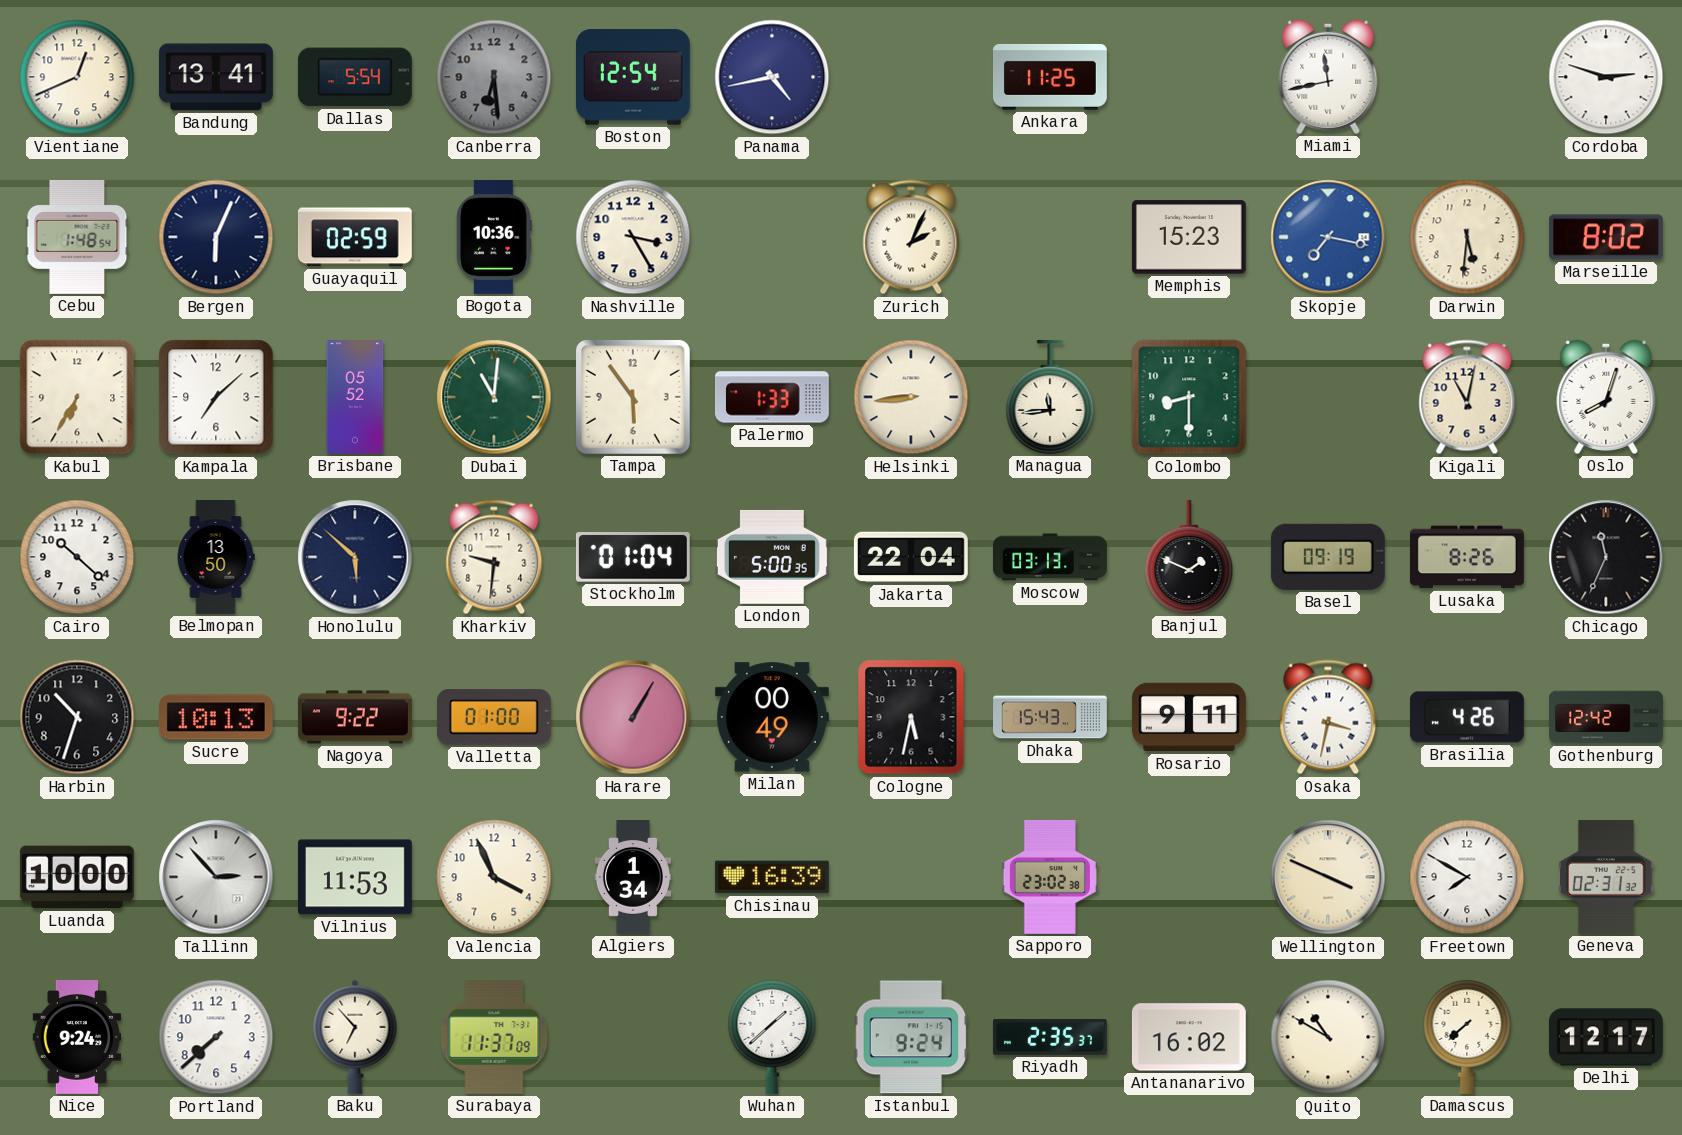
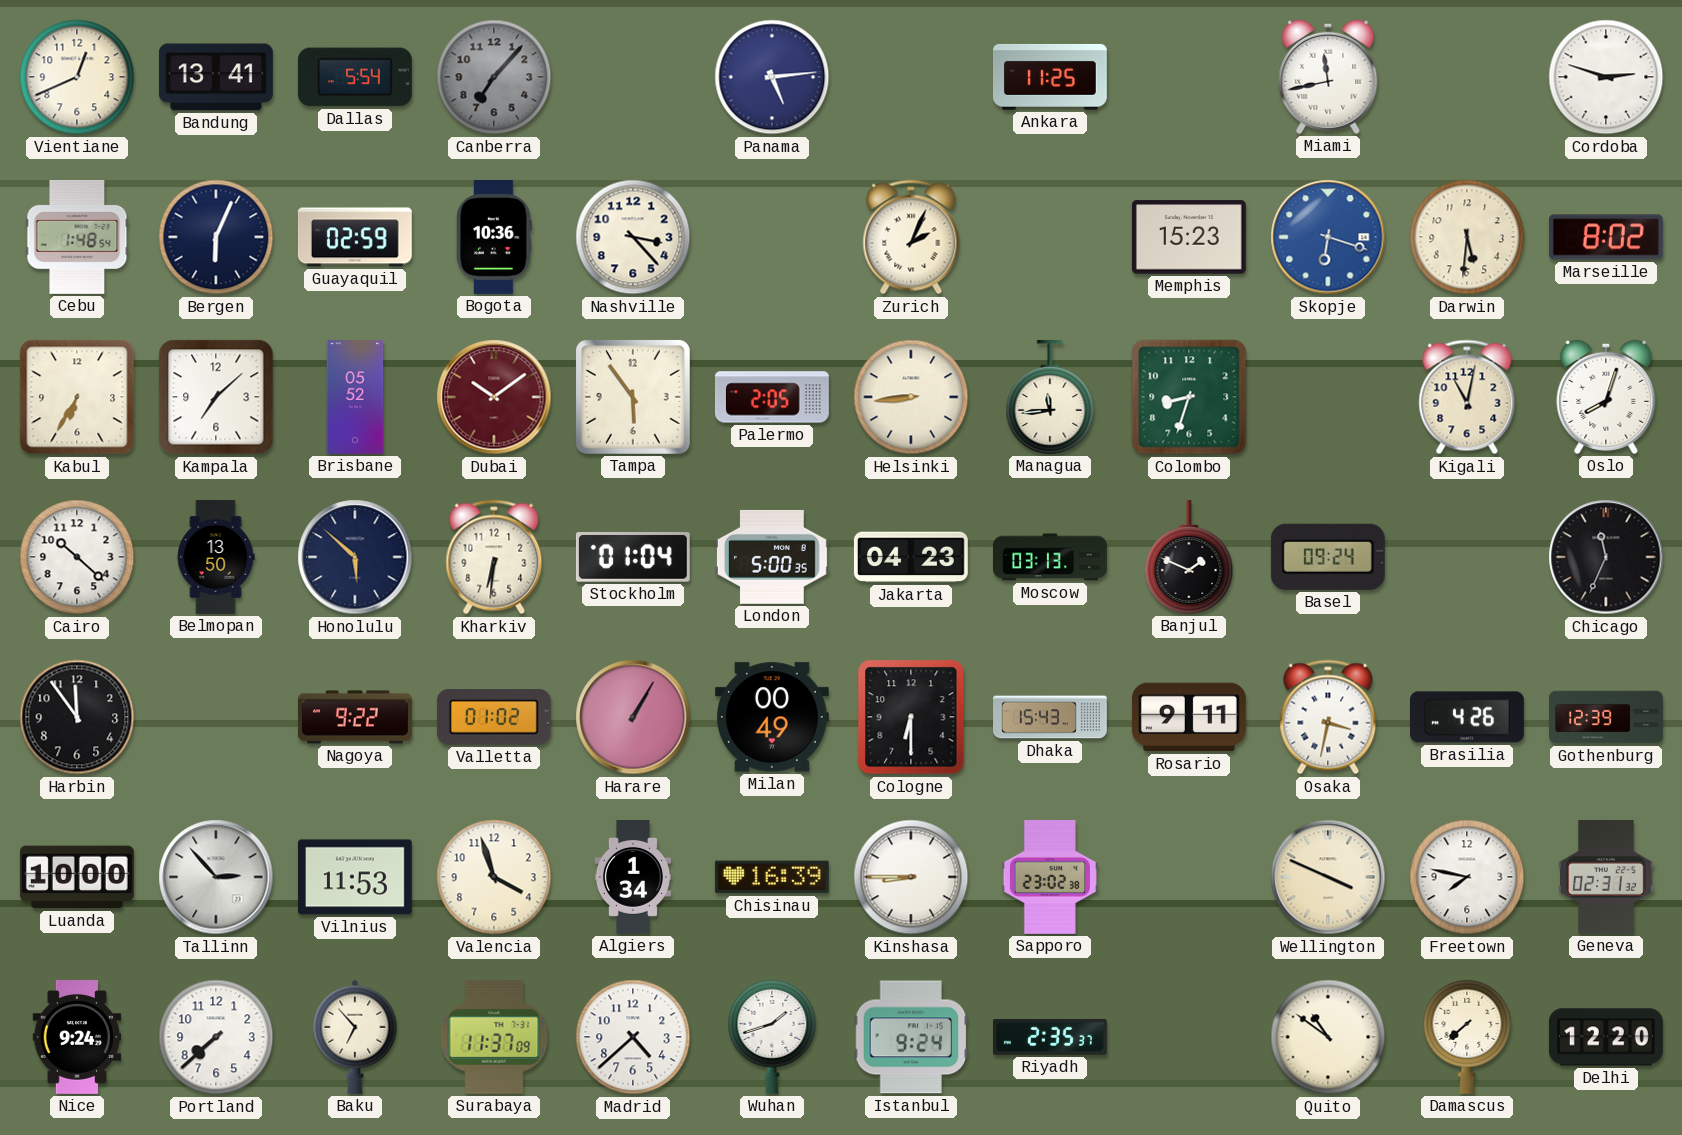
Canberra: 6:29 -> 7:07 (494, 77)
Boston: 12:54 -> none (633, 77)
Panama: 4:43 -> 5:14 (772, 77)
Nashville: 3:25 -> 3:23 (633, 237)
Skopje: 7:17 -> 6:18 (1328, 237)
Dubai: 11:01 -> 10:09 (494, 397)
Dubai dial: green -> burgundy (494, 397)
Palermo: 1:33 -> 2:05 (772, 397)
Colombo: 8:30 -> 8:33 (1189, 397)
Kharkiv: 9:31 -> 6:31 (494, 557)
Jakarta: 22:04 -> 04:23 (911, 557)
Basel: 09:19 -> 09:24 (1328, 557)
Lusaka: 8:26 -> none (1467, 557)
Harbin: 10:33 -> 11:54 (77, 717)
Sucre: 10:13 -> none (216, 717)
Valletta: 01:00 -> 01:02 (494, 718)
Cologne: 5:32 -> 6:30 (911, 717)
Gothenburg: 12:42 -> 12:39 (1607, 717)
Valencia: 3:56 -> 3:57 (494, 877)
Kinshasa: none -> 8:45 (911, 877)
Freetown: 7:50 -> 7:47 (1467, 877)
Madrid: none -> 4:38 (633, 1037)
Wuhan: 1:38 -> 1:42 (772, 1037)
Antananarivo: 16:02 -> none (1189, 1037)
Quito: 10:50 -> 10:51 (1328, 1037)
Delhi: 12:17 -> 12:20 (1606, 1037)
